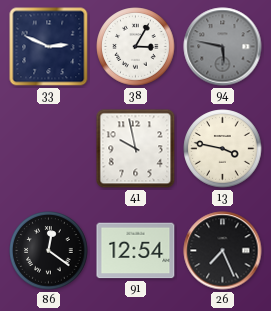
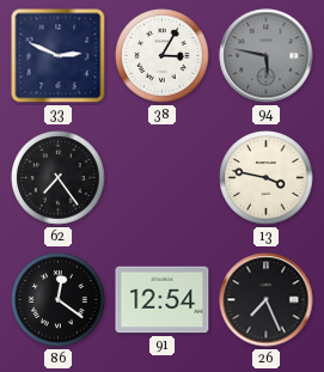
62: none -> 7:24 (59, 178)
41: 9:58 -> none (136, 149)
